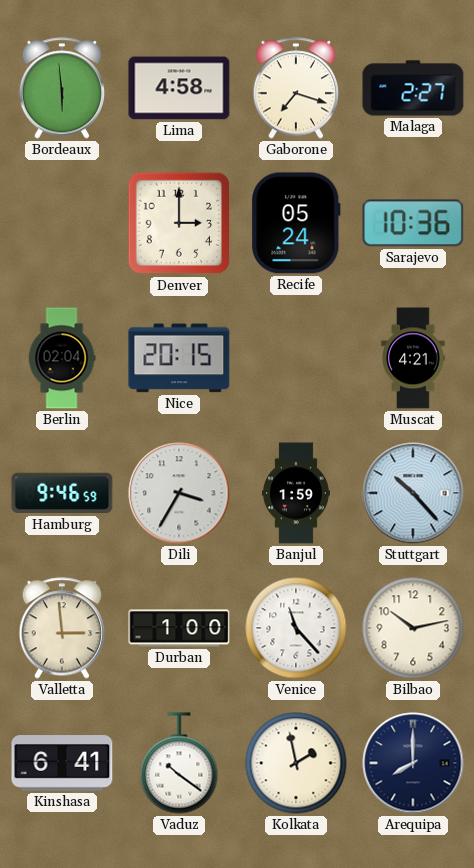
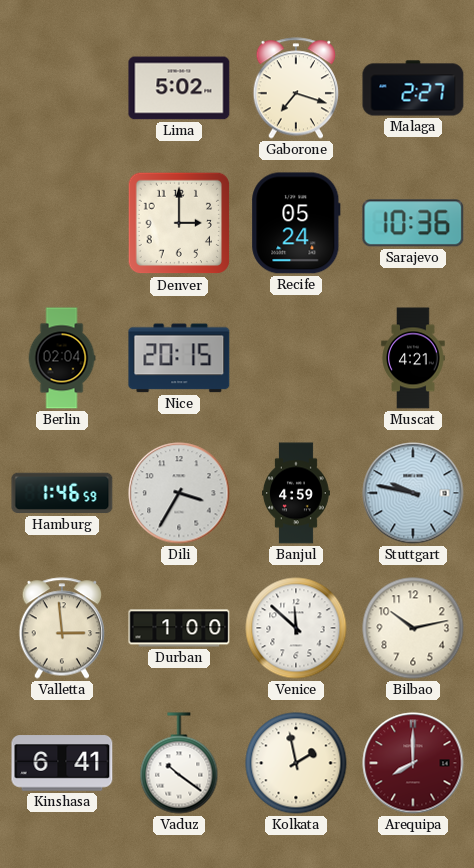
Bordeaux: 5:59 -> none (62, 88)
Lima: 4:58 -> 5:02 (179, 88)
Hamburg: 9:46 -> 1:46 (62, 493)
Banjul: 1:59 -> 4:59 (297, 493)
Stuttgart: 10:23 -> 9:47 (413, 493)
Venice: 11:23 -> 11:52 (296, 628)
Arequipa dial: navy -> burgundy (413, 763)
